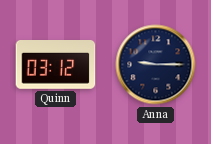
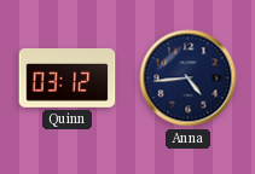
Anna: 9:15 -> 4:44 (189, 79)
